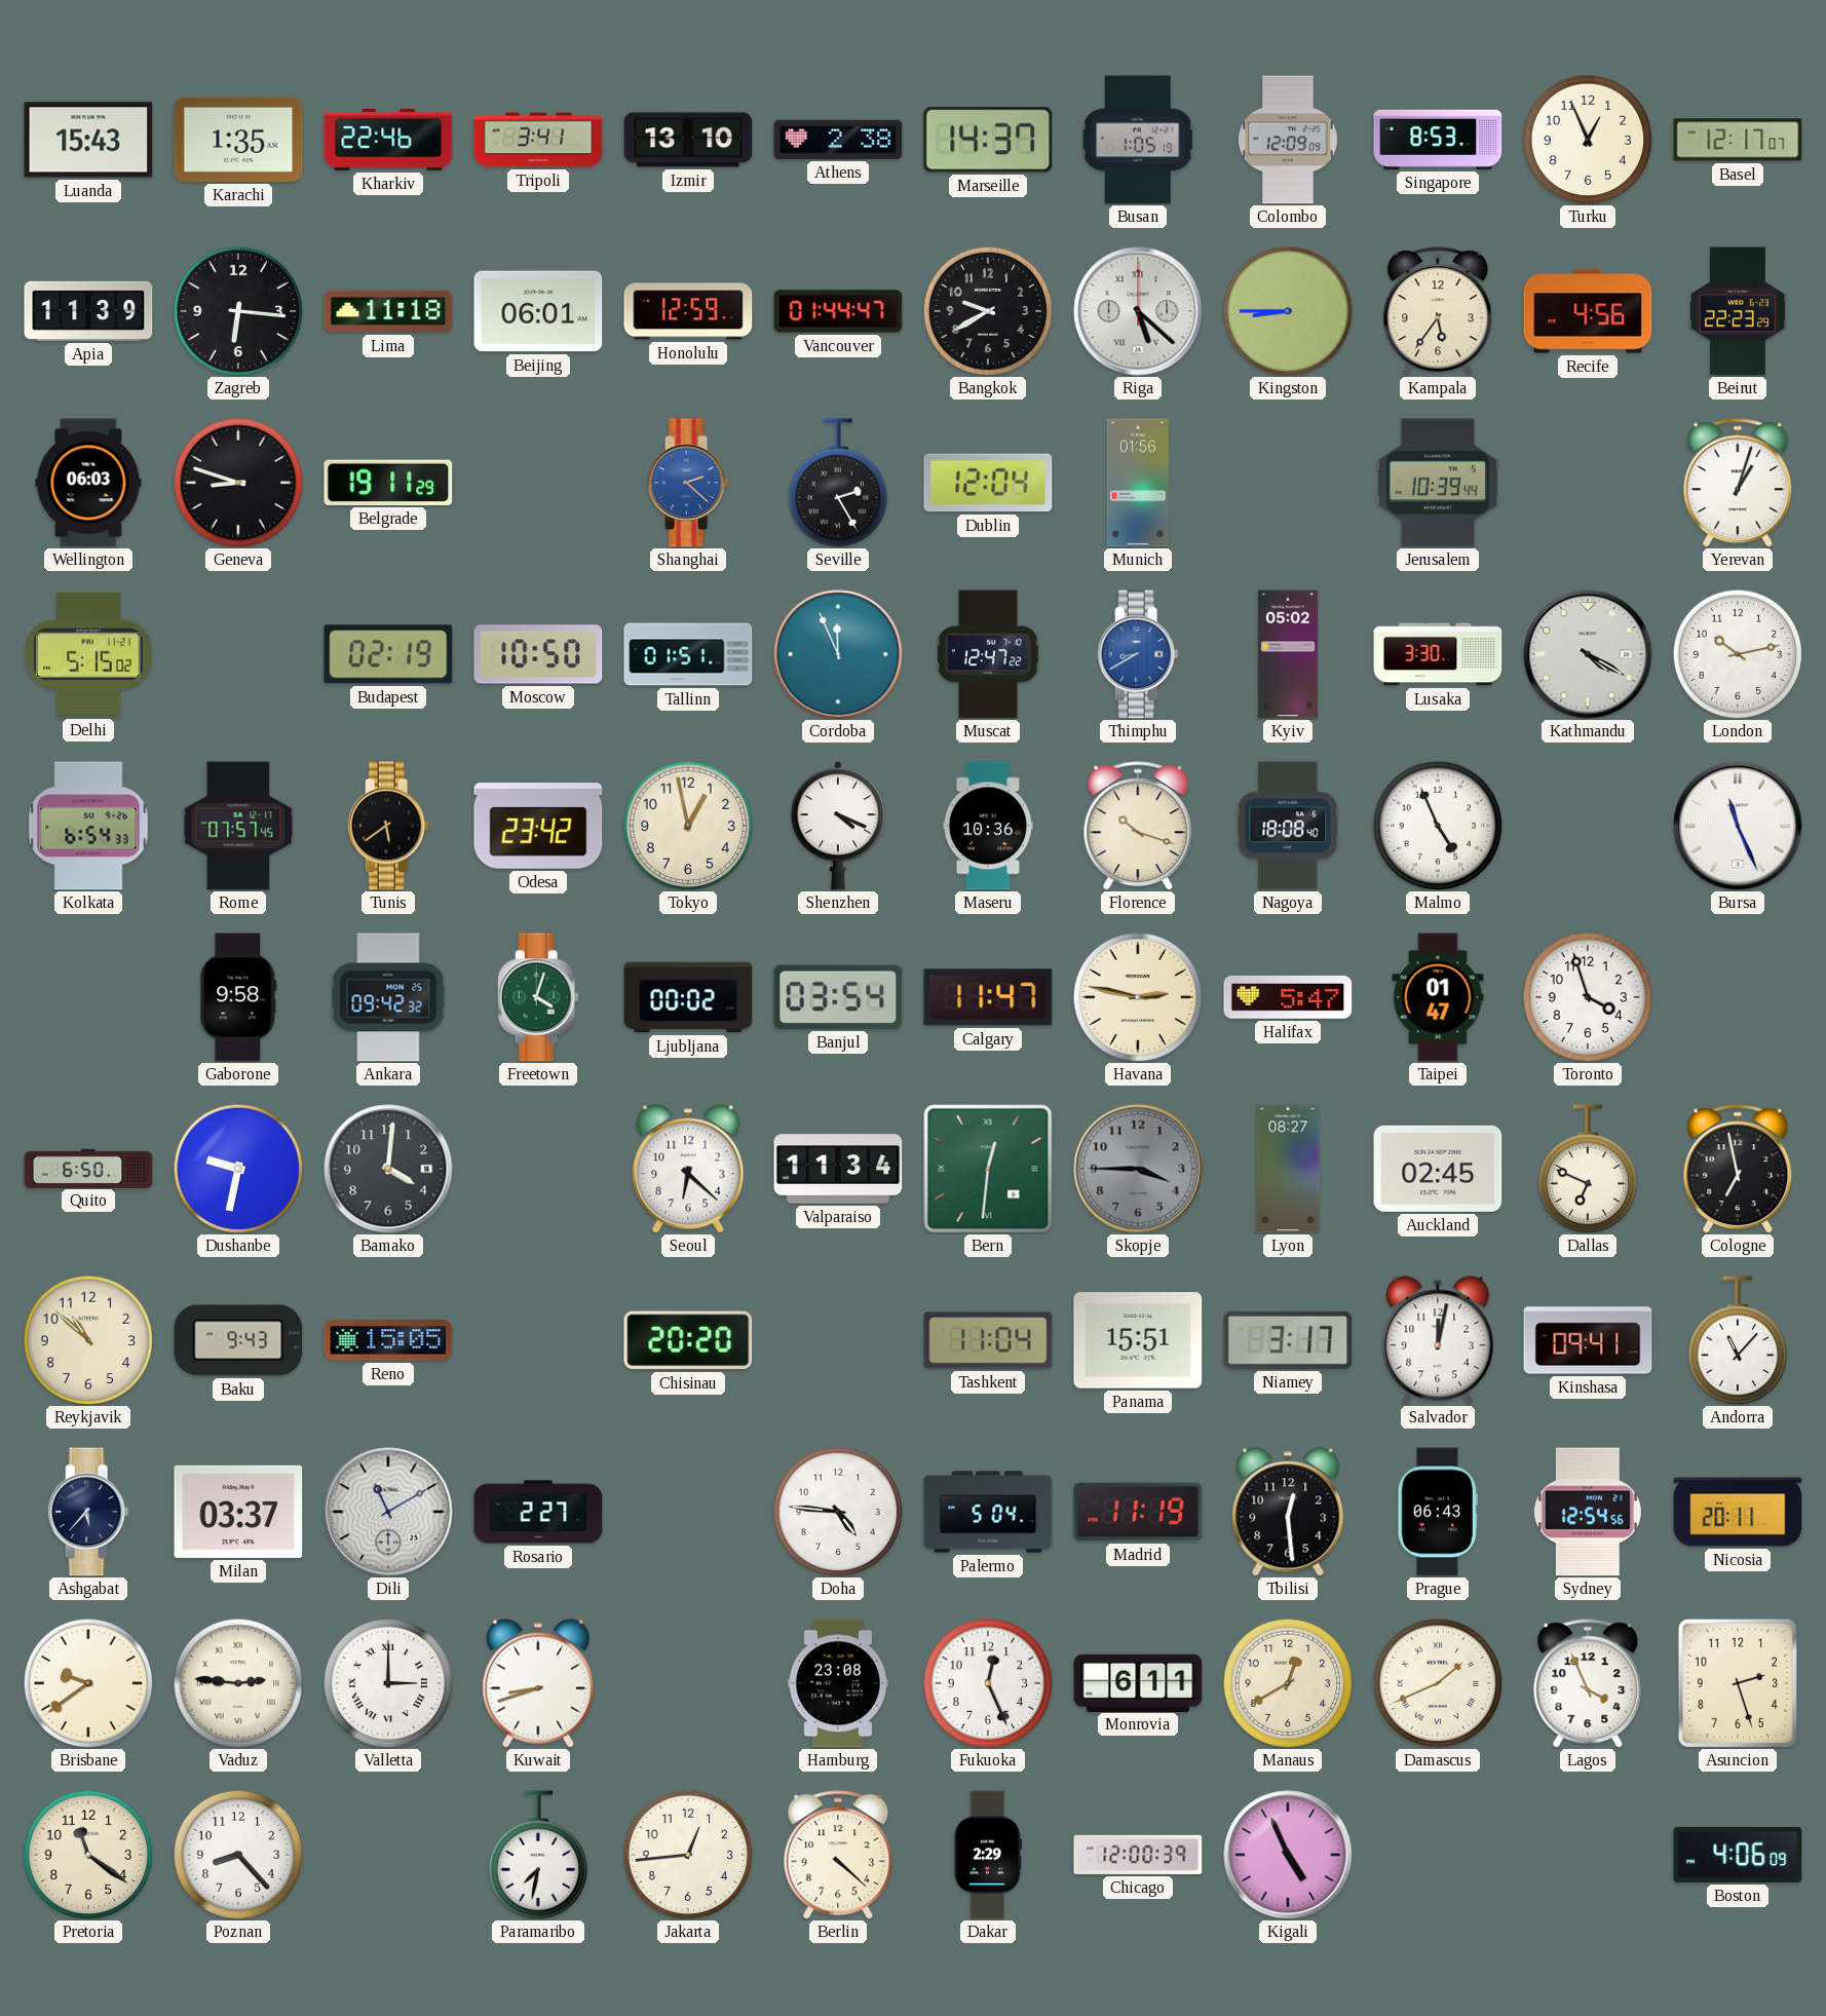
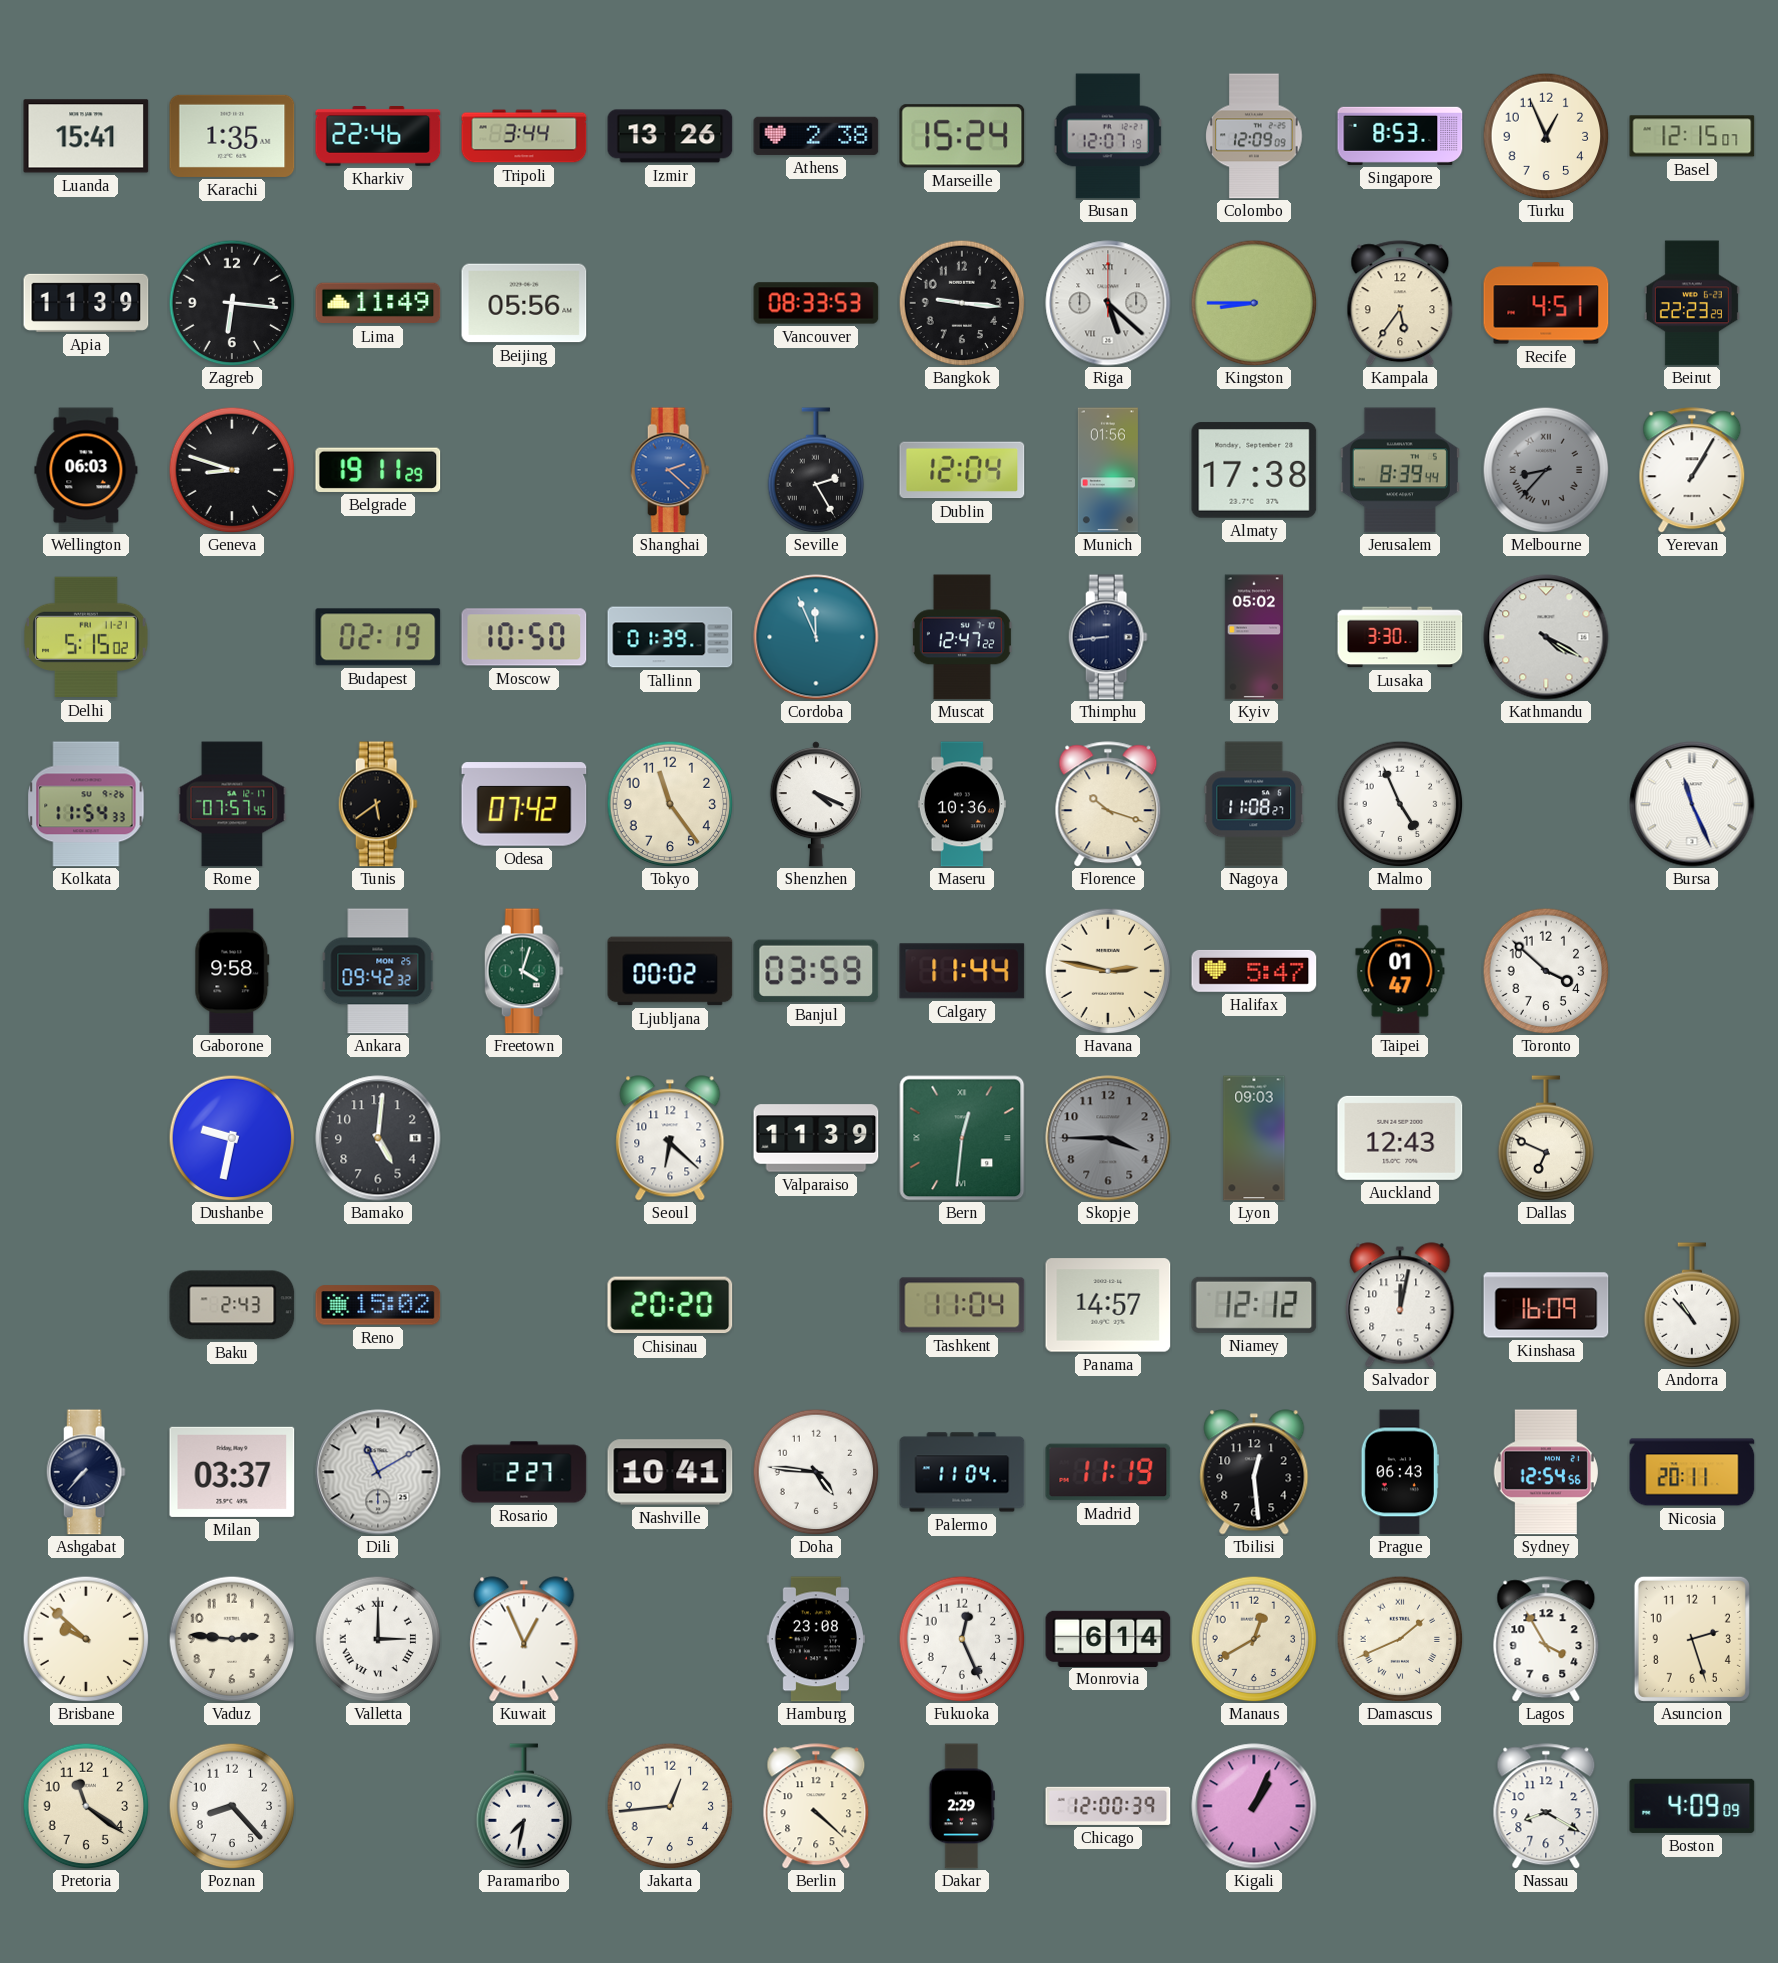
Luanda: 15:43 -> 15:41 (86, 136)
Tripoli: 3:41 -> 3:44 (524, 136)
Izmir: 13:10 -> 13:26 (670, 136)
Marseille: 14:37 -> 15:24 (962, 136)
Busan: 1:05 -> 12:07 (1108, 136)
Basel: 12:17 -> 12:15 (1692, 136)
Lima: 11:18 -> 11:49 (378, 303)
Beijing: 06:01 -> 05:56 (524, 303)
Honolulu: 12:59 -> none (688, 311)
Vancouver: 01:44 -> 08:33 (816, 303)
Bangkok: 9:40 -> 9:16 (962, 303)
Recife: 4:56 -> 4:51 (1546, 303)
Almaty: none -> 17:38 (1254, 470)
Jerusalem: 10:39 -> 8:39 (1400, 470)
Melbourne: none -> 8:37 (1546, 470)
Yerevan: 1:03 -> 1:05 (1692, 470)
Tallinn: 01:51 -> 01:39 (670, 637)
Thimphu: 8:40 -> 8:44 (1108, 637)
Thimphu dial: blue -> navy (1108, 637)
London: 10:13 -> none (1738, 654)
Kolkata: 6:54 -> 11:54 (86, 804)
Odesa: 23:42 -> 07:42 (524, 804)
Tokyo: 12:58 -> 11:24 (670, 804)
Nagoya: 18:08 -> 11:08 (1254, 804)
Banjul: 03:54 -> 03:59 (816, 971)
Calgary: 11:47 -> 11:44 (962, 971)
Toronto: 3:57 -> 3:52 (1546, 971)
Quito: 6:50 -> none (88, 1168)
Bamako: 4:01 -> 5:01 (378, 1138)
Valparaiso: 11:34 -> 11:39 (816, 1138)
Lyon: 08:27 -> 09:03 (1254, 1138)
Auckland: 02:45 -> 12:43 (1400, 1138)
Cologne: 6:58 -> none (1738, 1169)
Reykjavik: 10:52 -> none (88, 1340)
Baku: 9:43 -> 2:43 (232, 1305)
Reno: 15:05 -> 15:02 (378, 1305)
Panama: 15:51 -> 14:57 (1108, 1305)
Niamey: 3:17 -> 12:12 (1254, 1305)
Kinshasa: 09:41 -> 16:09 (1546, 1305)
Andorra: 11:07 -> 10:53 (1692, 1305)
Ashgabat: 5:37 -> 7:37 (86, 1472)
Nashville: none -> 10:41 (670, 1472)
Palermo: 5:04 -> 11:04 (962, 1472)
Brisbane: 9:39 -> 9:52 (86, 1639)
Vaduz numerals: Roman -> Arabic (232, 1639)
Kuwait: 8:42 -> 12:56 (524, 1639)
Monrovia: 6:11 -> 6:14 (1108, 1638)
Lagos: 3:56 -> 3:55 (1546, 1639)
Kigali: 4:56 -> 1:04 (1254, 1806)
Nassau: none -> 8:20 (1546, 1806)
Boston: 4:06 -> 4:09 (1692, 1806)
